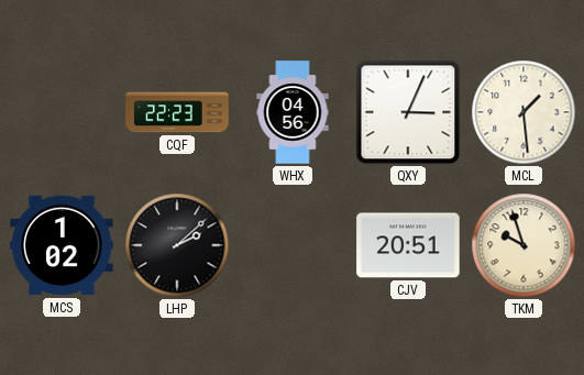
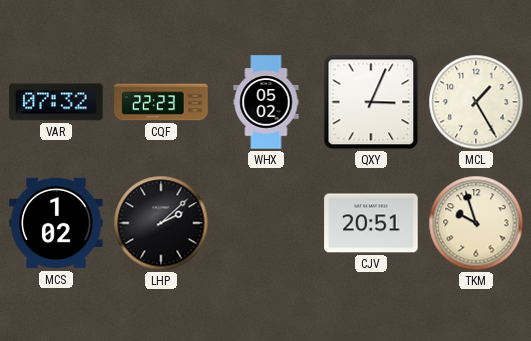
VAR: none -> 07:32 (56, 102)
WHX: 04:56 -> 05:02 (266, 102)
MCL: 1:29 -> 1:25 (476, 102)
